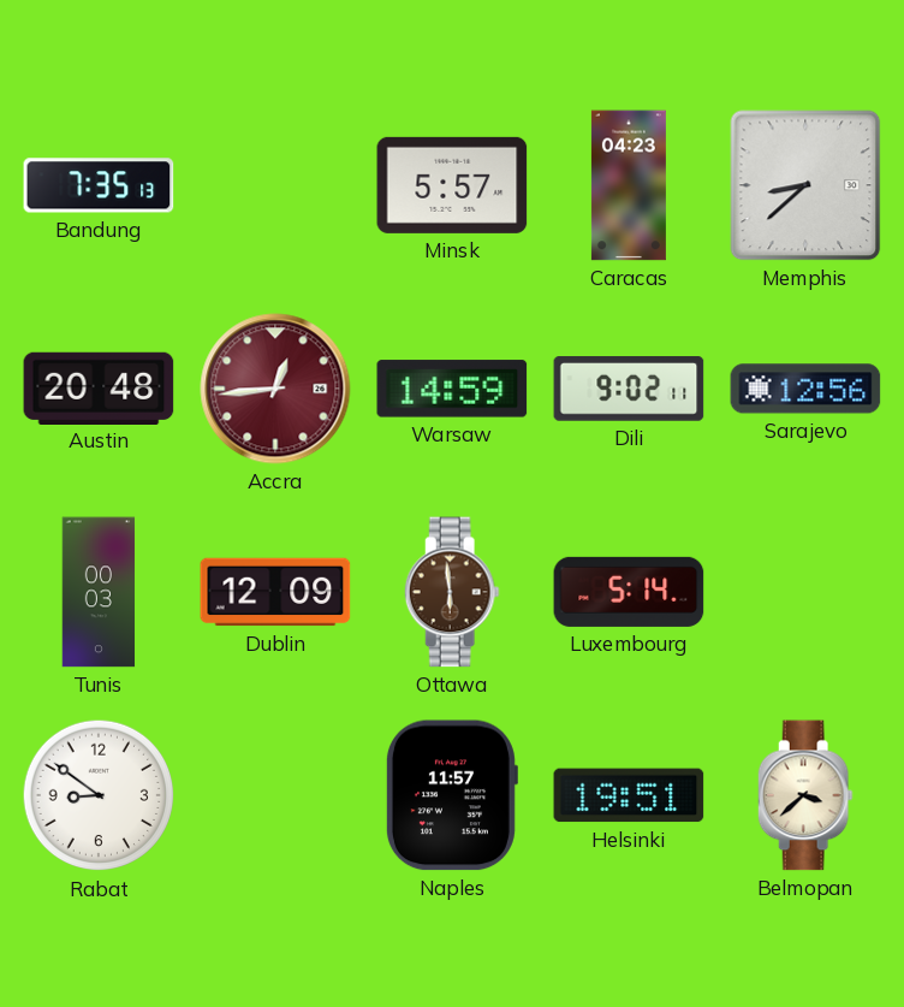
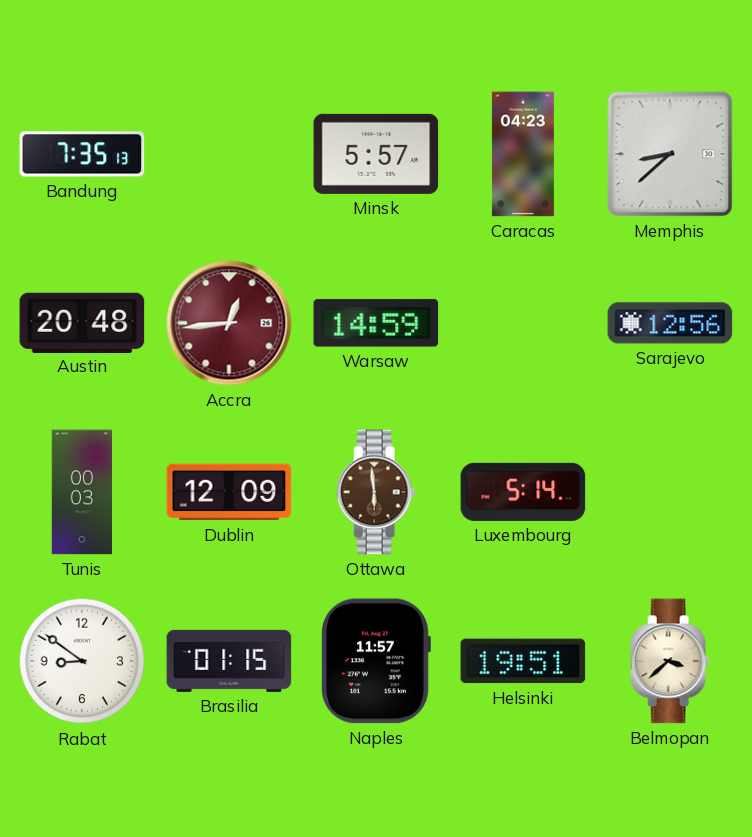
Dili: 9:02 -> none (629, 389)
Brasilia: none -> 01:15 (229, 661)
